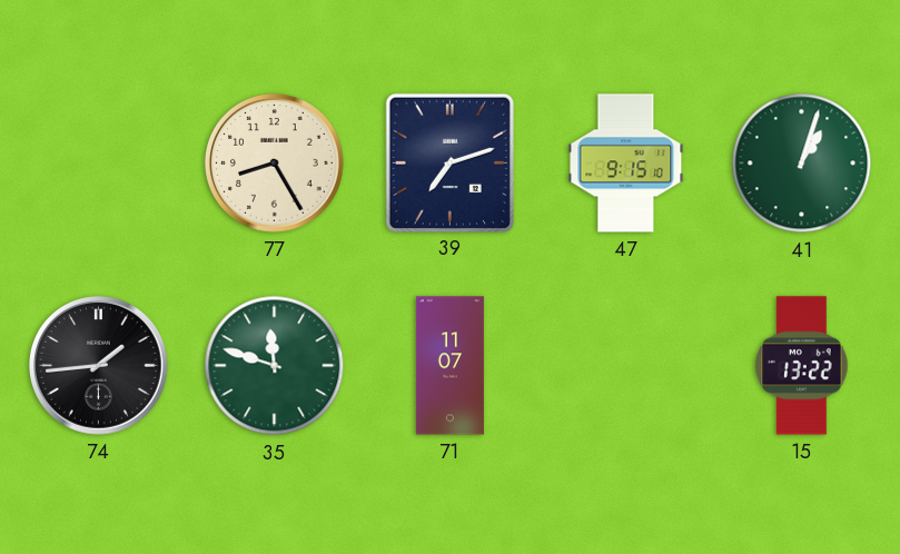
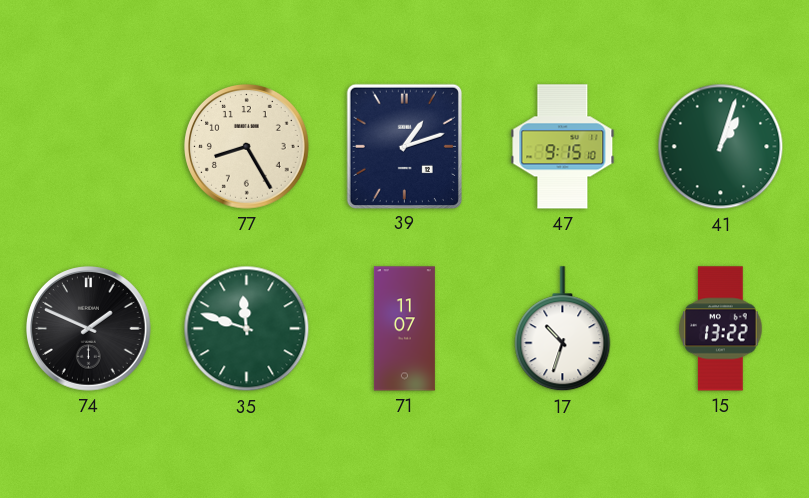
39: 7:12 -> 1:12 (404, 146)
74: 1:44 -> 1:49 (89, 329)
17: none -> 10:33 (563, 329)
